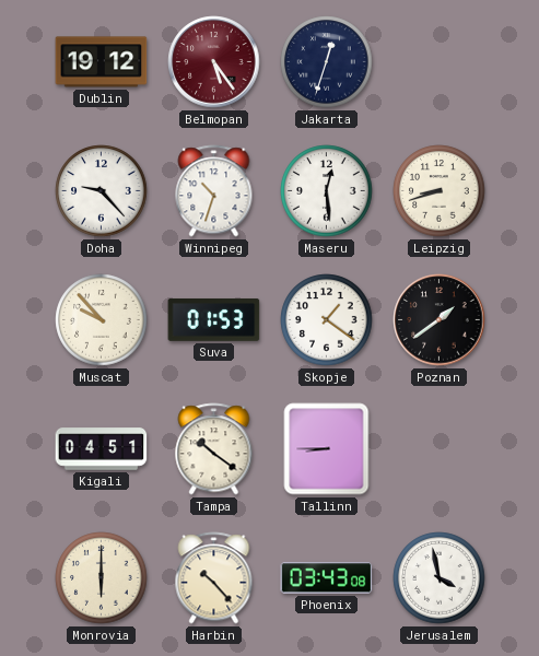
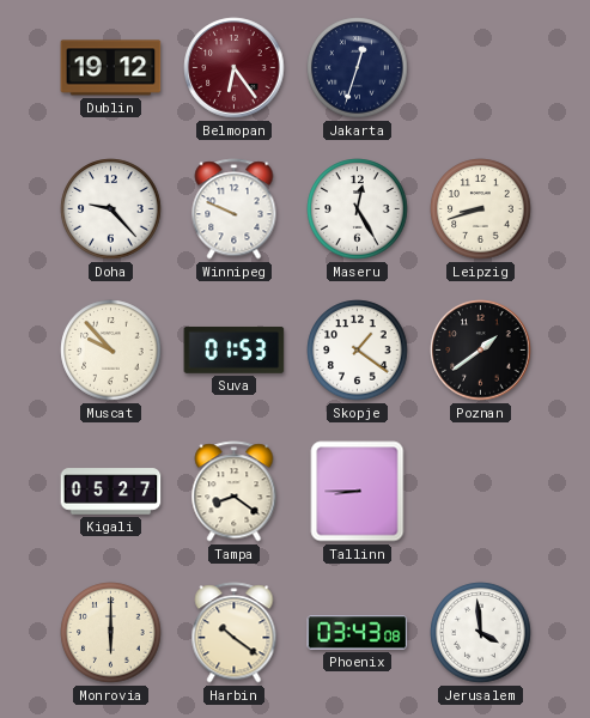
Belmopan: 5:24 -> 6:24 (235, 68)
Winnipeg: 10:33 -> 9:49 (235, 209)
Maseru: 12:29 -> 12:25 (358, 209)
Kigali: 04:51 -> 05:27 (111, 492)
Tampa: 10:21 -> 8:21 (235, 492)
Harbin: 10:23 -> 10:21 (235, 633)
Jerusalem: 3:58 -> 3:59 (481, 633)
